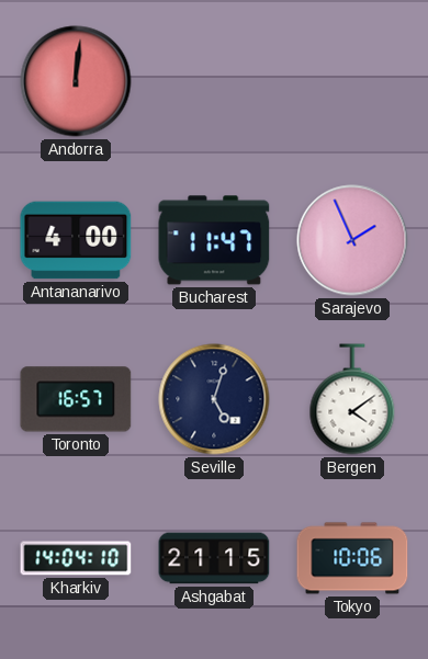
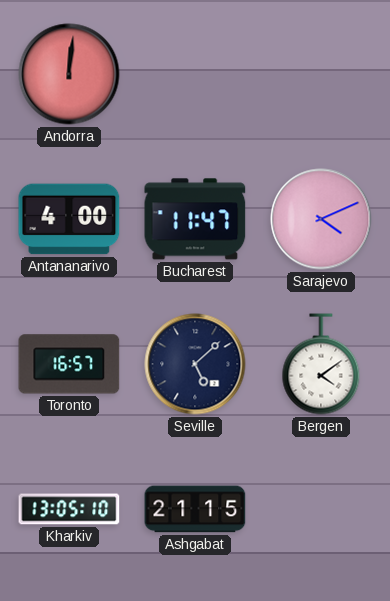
Sarajevo: 1:56 -> 4:11 (321, 219)
Seville: 5:03 -> 5:08 (195, 364)
Kharkiv: 14:04 -> 13:05 (69, 509)
Tokyo: 10:06 -> none (352, 558)
